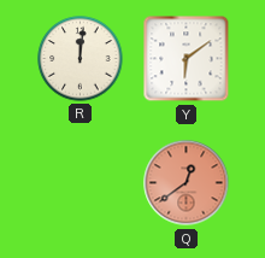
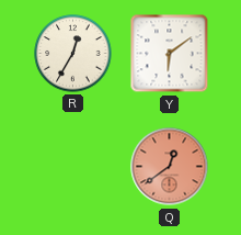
R: 12:01 -> 12:35 (73, 54)
